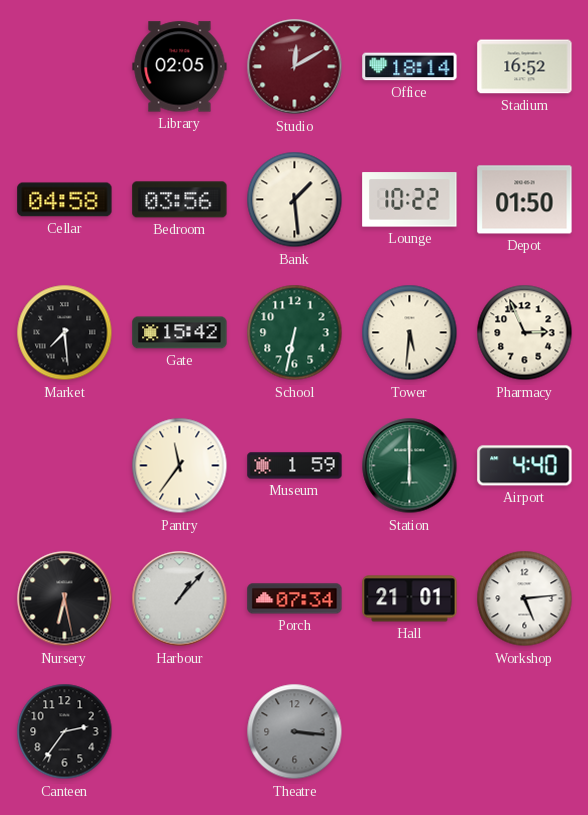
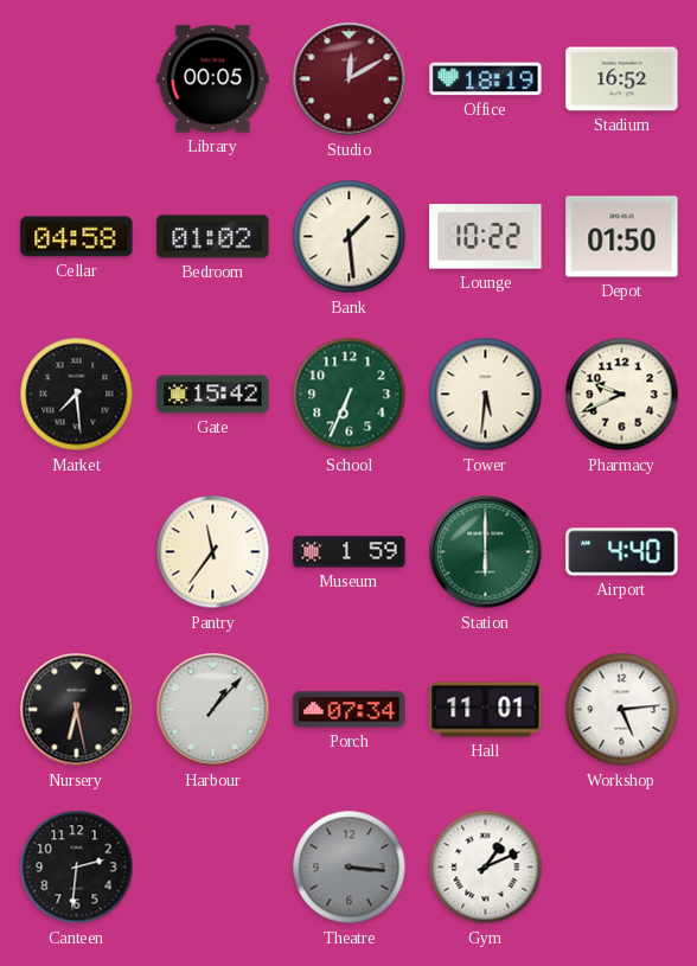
Library: 02:05 -> 00:05 (213, 79)
Office: 18:14 -> 18:19 (486, 79)
Bedroom: 03:56 -> 01:02 (213, 237)
School: 6:32 -> 6:34 (350, 395)
Pharmacy: 2:56 -> 9:41 (622, 395)
Hall: 21:01 -> 11:01 (486, 710)
Canteen: 2:36 -> 2:31 (77, 868)
Gym: none -> 1:11 (486, 868)
